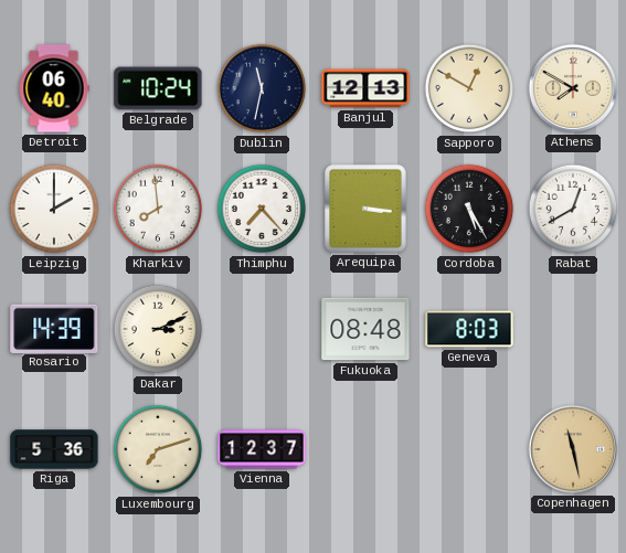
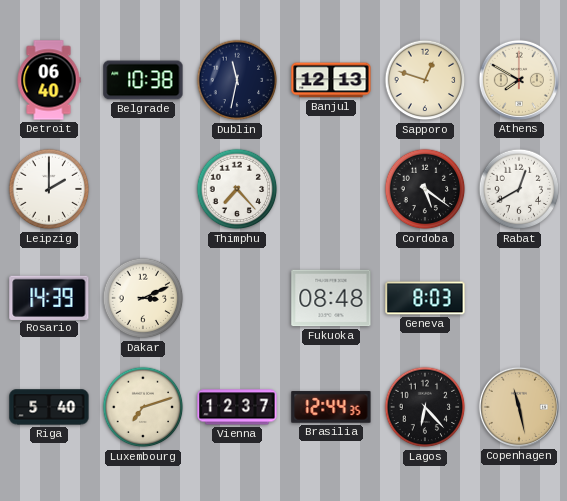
Belgrade: 10:24 -> 10:38 (143, 80)
Sapporo: 12:50 -> 12:48 (425, 80)
Kharkiv: 7:59 -> none (158, 209)
Arequipa: 3:16 -> none (365, 209)
Cordoba: 5:25 -> 5:21 (425, 189)
Riga: 5:36 -> 5:40 (49, 407)
Brasilia: none -> 12:44 (331, 407)
Lagos: none -> 6:23 (425, 407)
